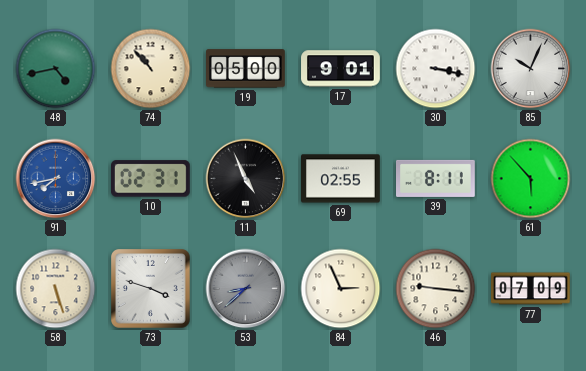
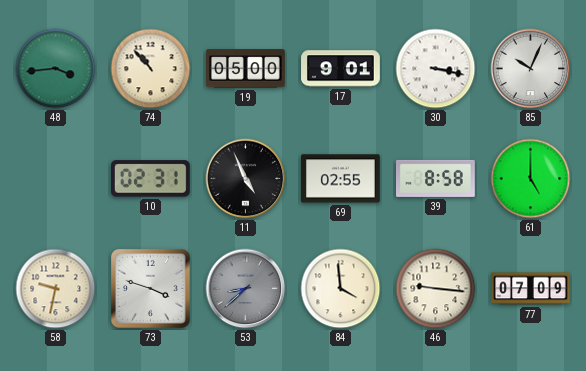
48: 4:43 -> 3:44 (56, 69)
91: 7:43 -> none (56, 179)
39: 8:11 -> 8:58 (436, 178)
61: 5:53 -> 5:00 (531, 179)
58: 5:27 -> 9:32 (56, 289)
84: 2:56 -> 3:59 (341, 289)
